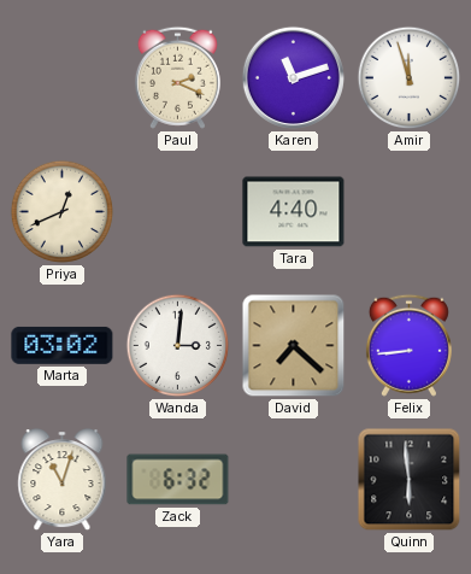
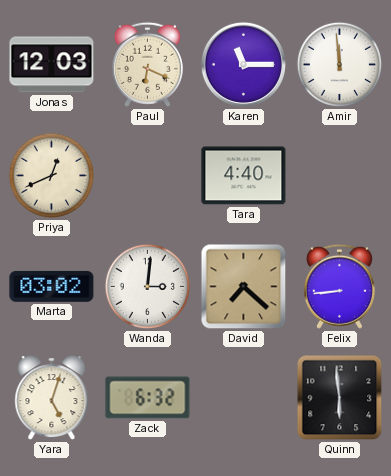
Jonas: none -> 12:03 (52, 65)
Paul: 2:19 -> 6:19 (147, 64)
Karen: 11:12 -> 11:15 (243, 64)
Amir: 11:57 -> 11:59 (340, 65)
Yara: 11:03 -> 5:03 (52, 398)
